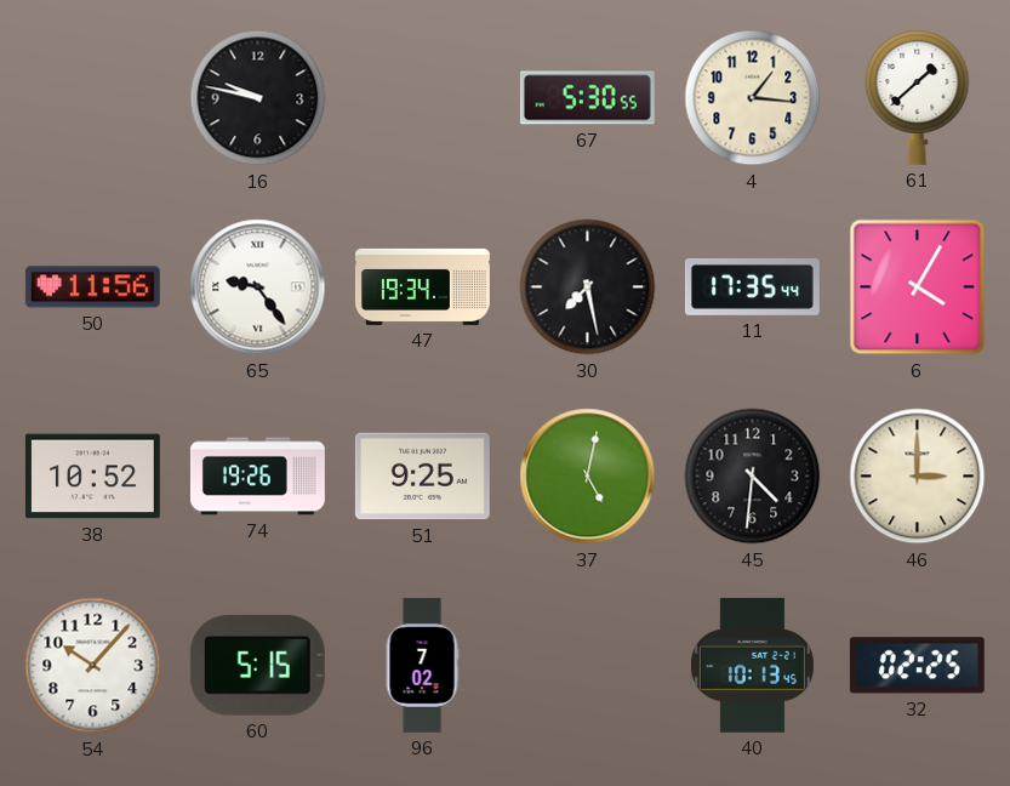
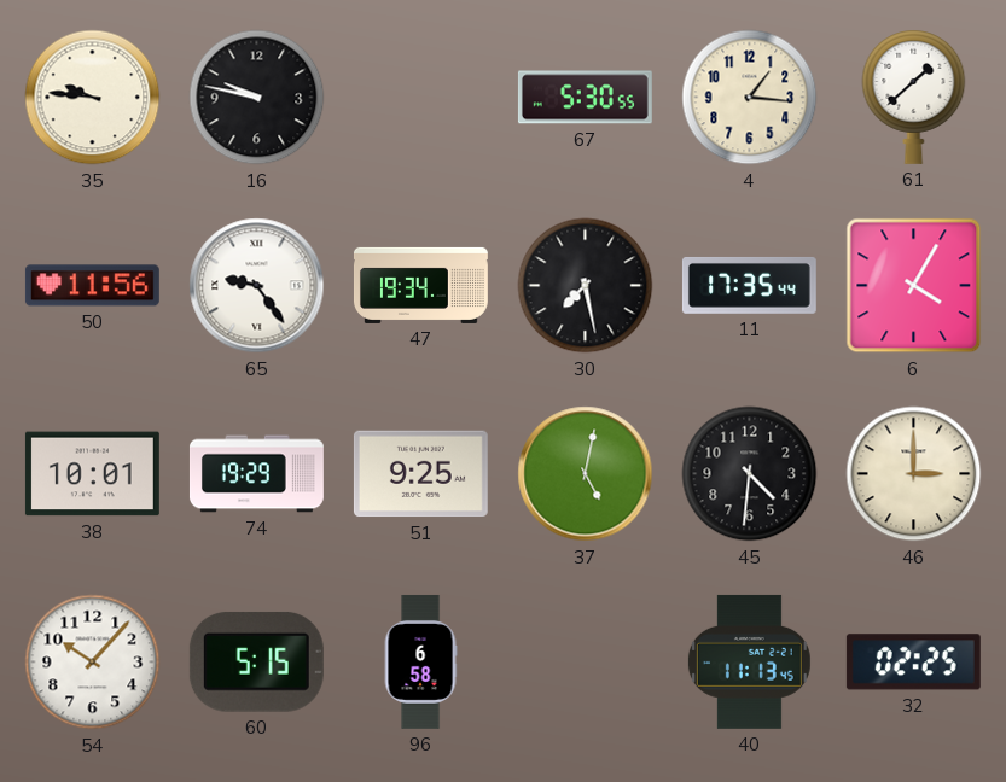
35: none -> 9:46 (93, 98)
38: 10:52 -> 10:01 (92, 474)
74: 19:26 -> 19:29 (257, 474)
96: 7:02 -> 6:58 (420, 661)
40: 10:13 -> 11:13 (749, 661)
